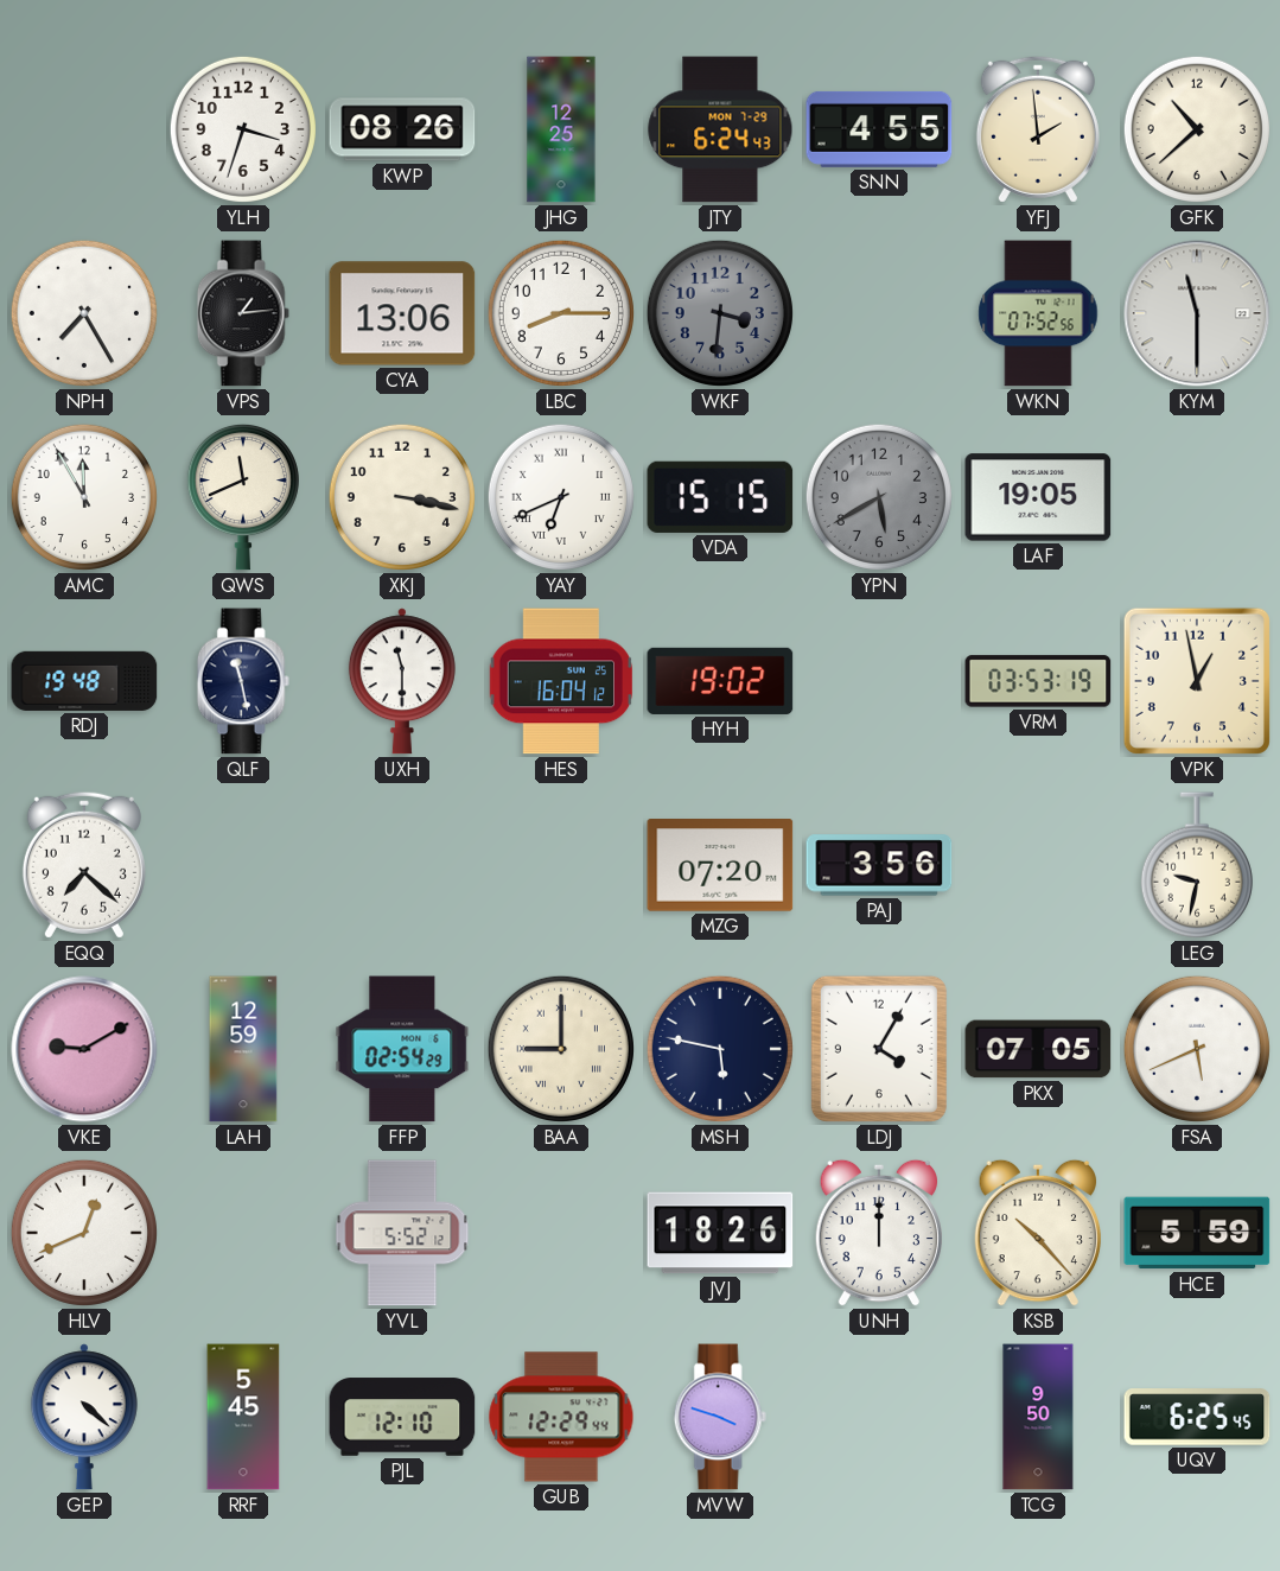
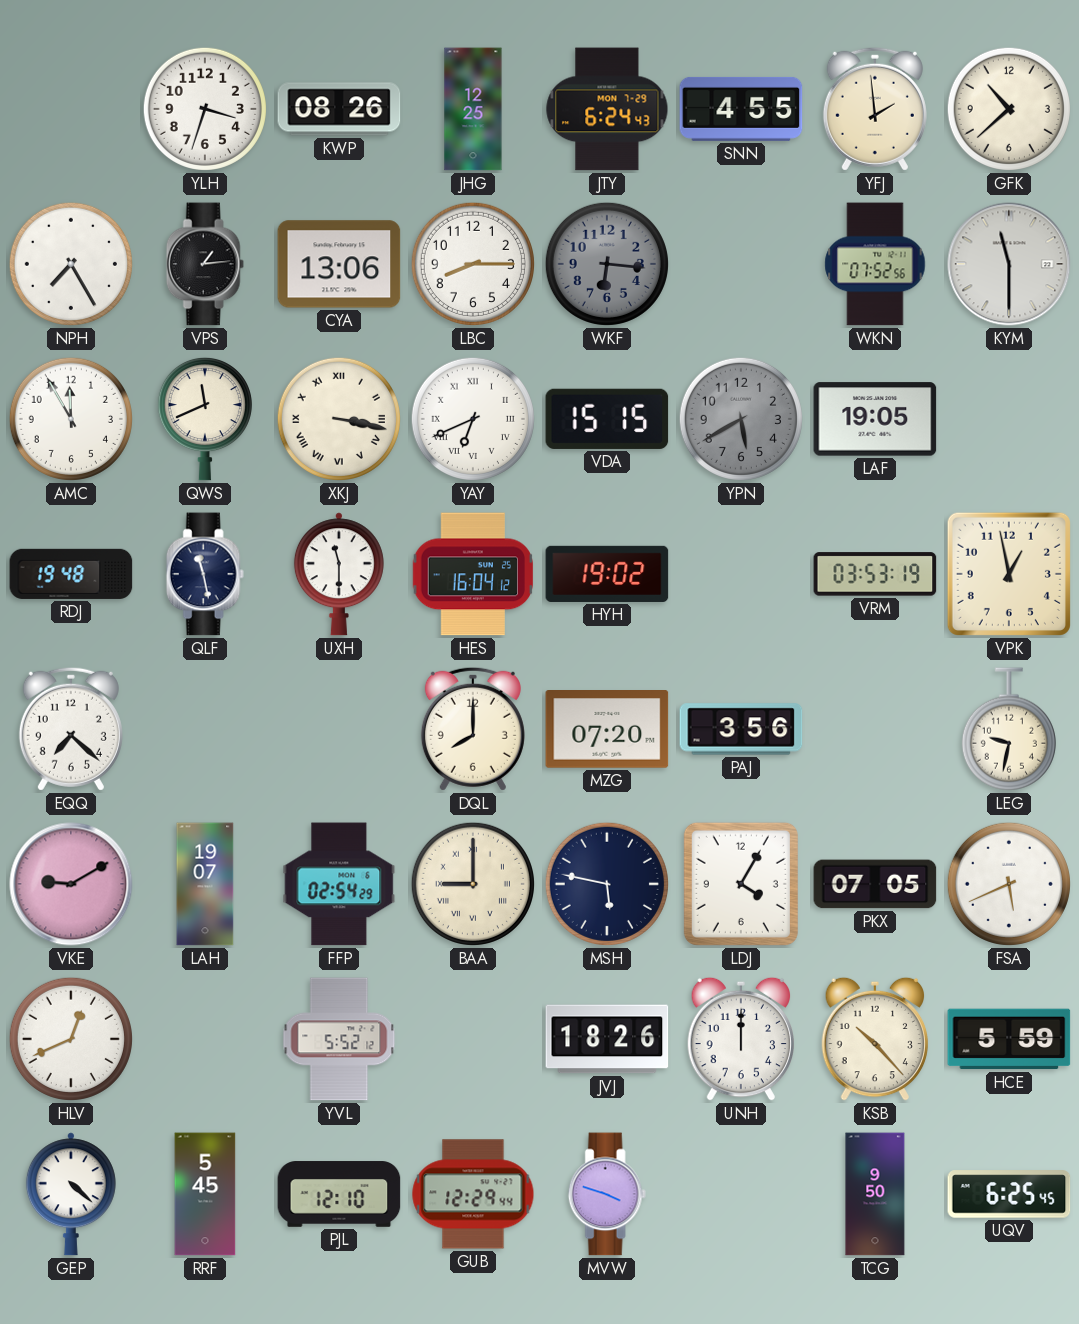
WKF: 3:31 -> 6:16 (607, 264)
XKJ numerals: Arabic -> Roman (339, 419)
DQL: none -> 8:00 (473, 729)
LAH: 12:59 -> 19:07 (205, 884)
